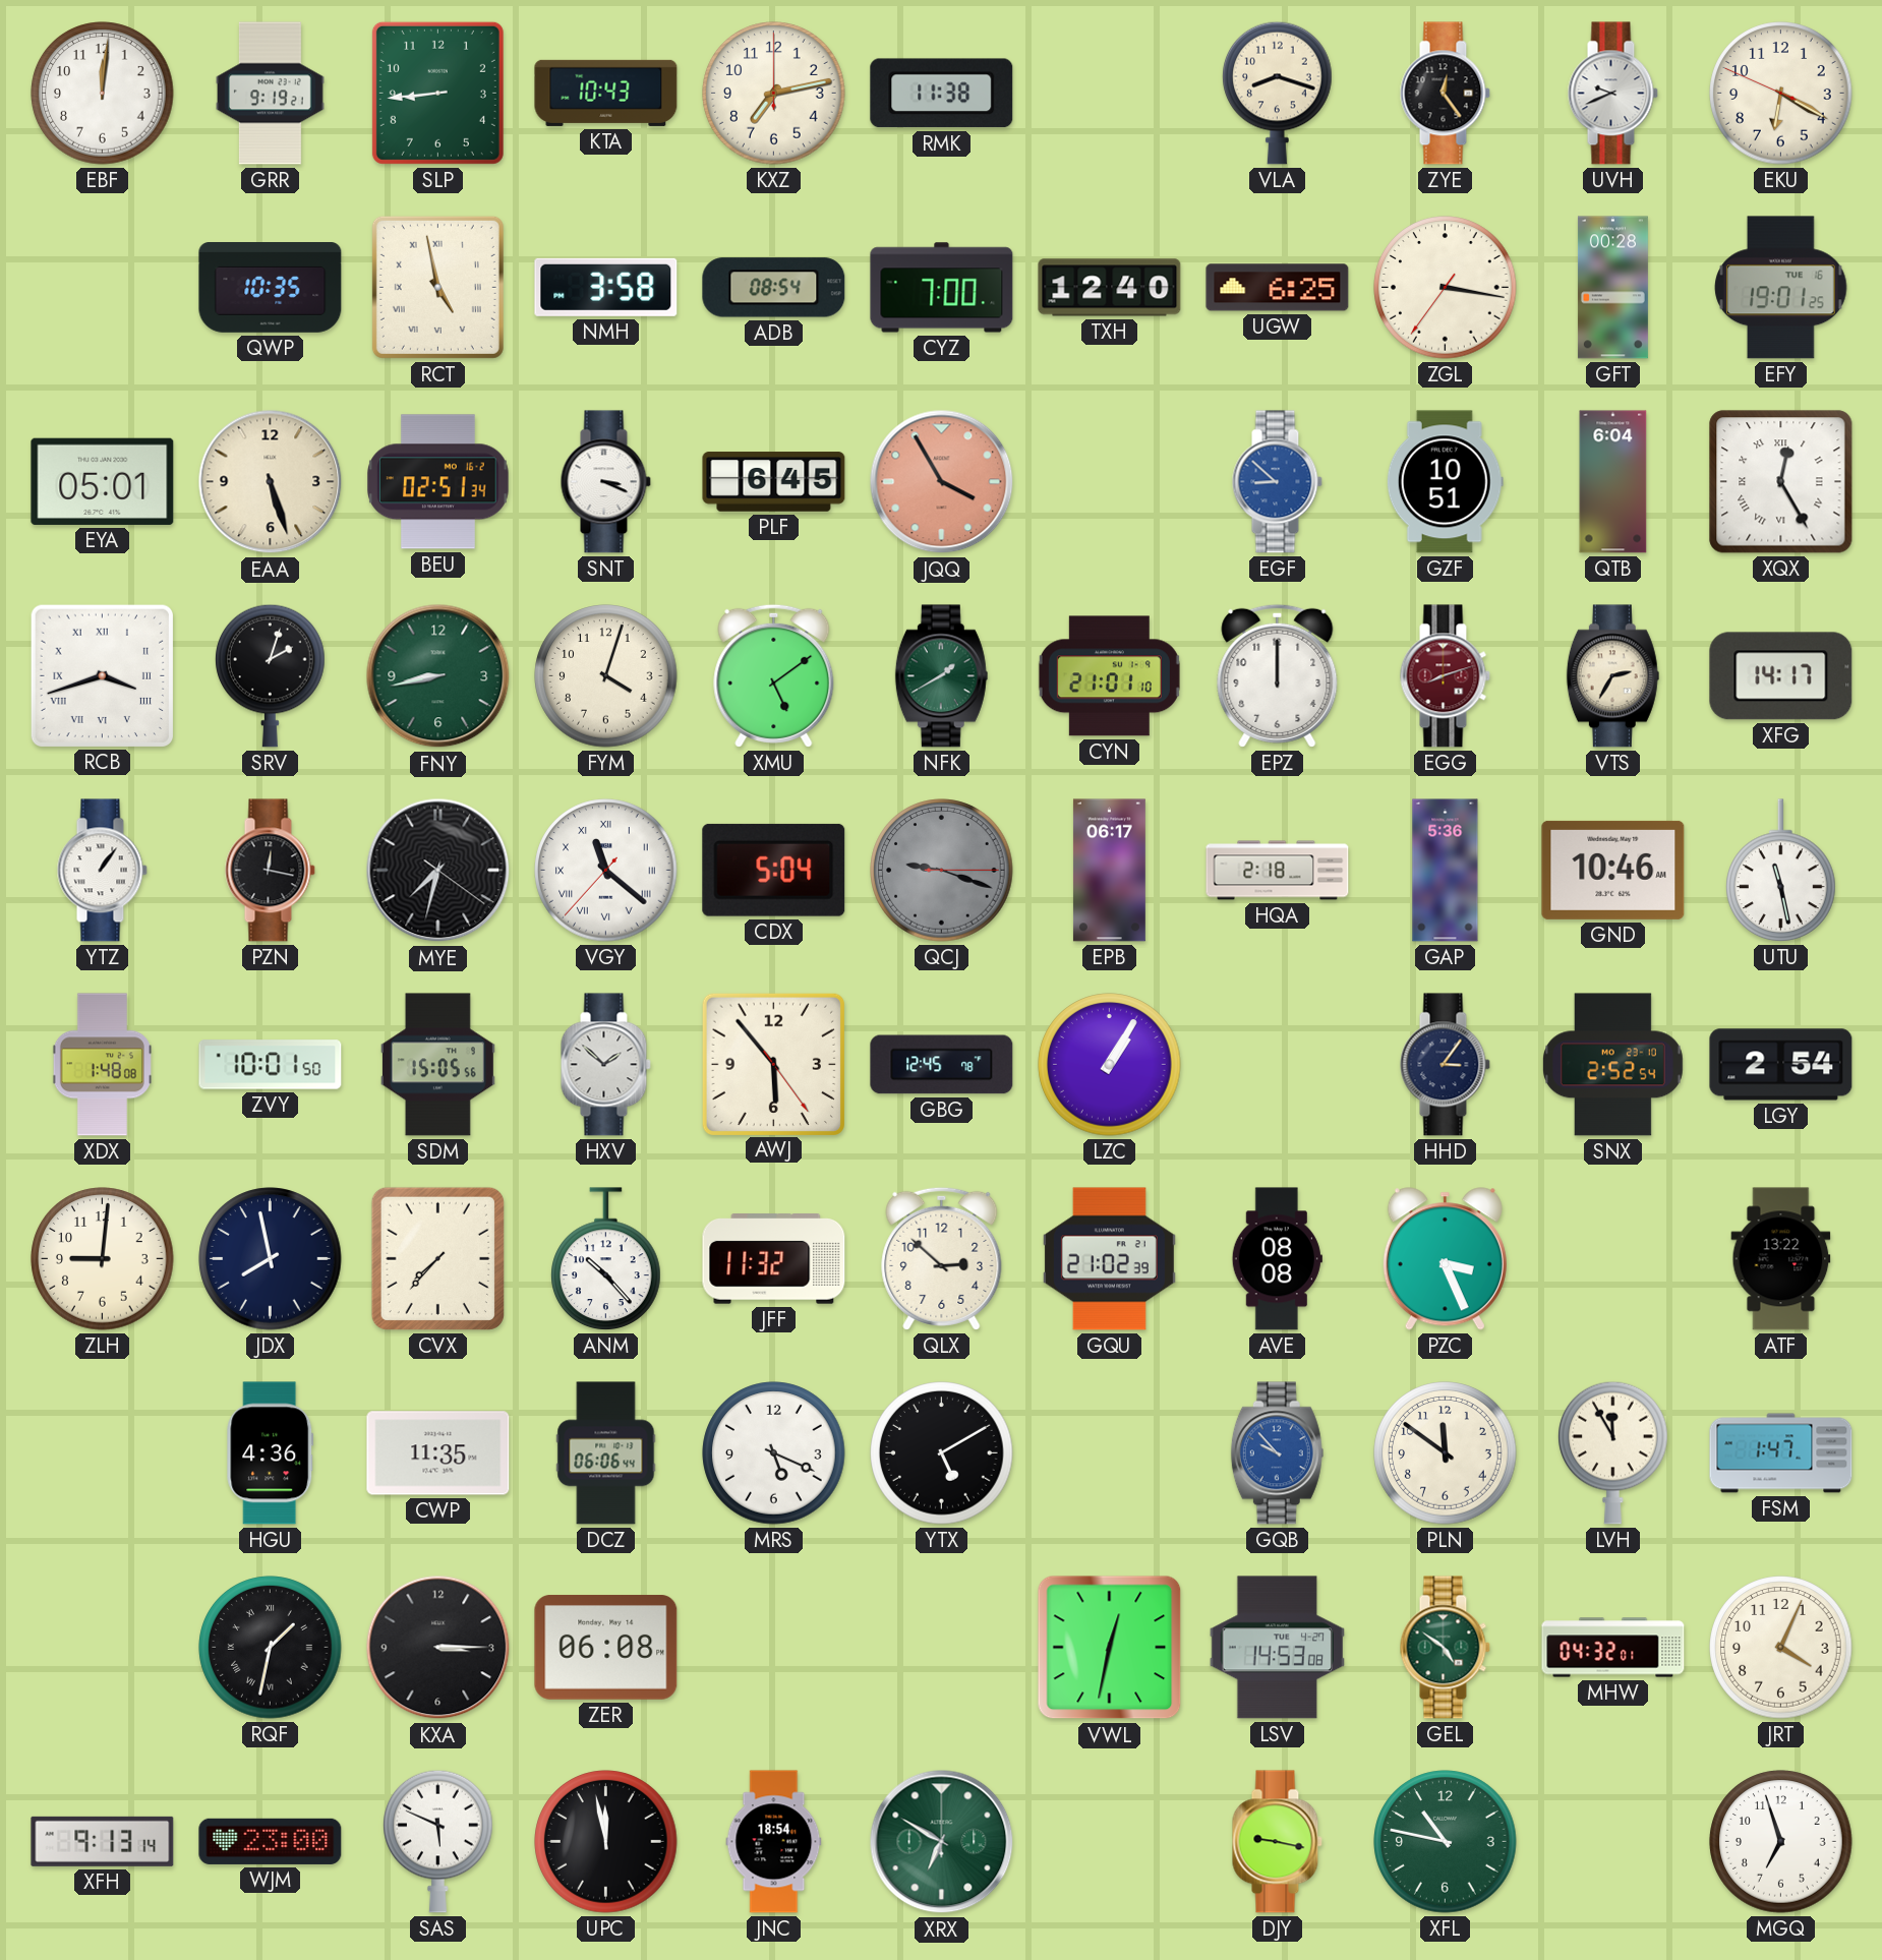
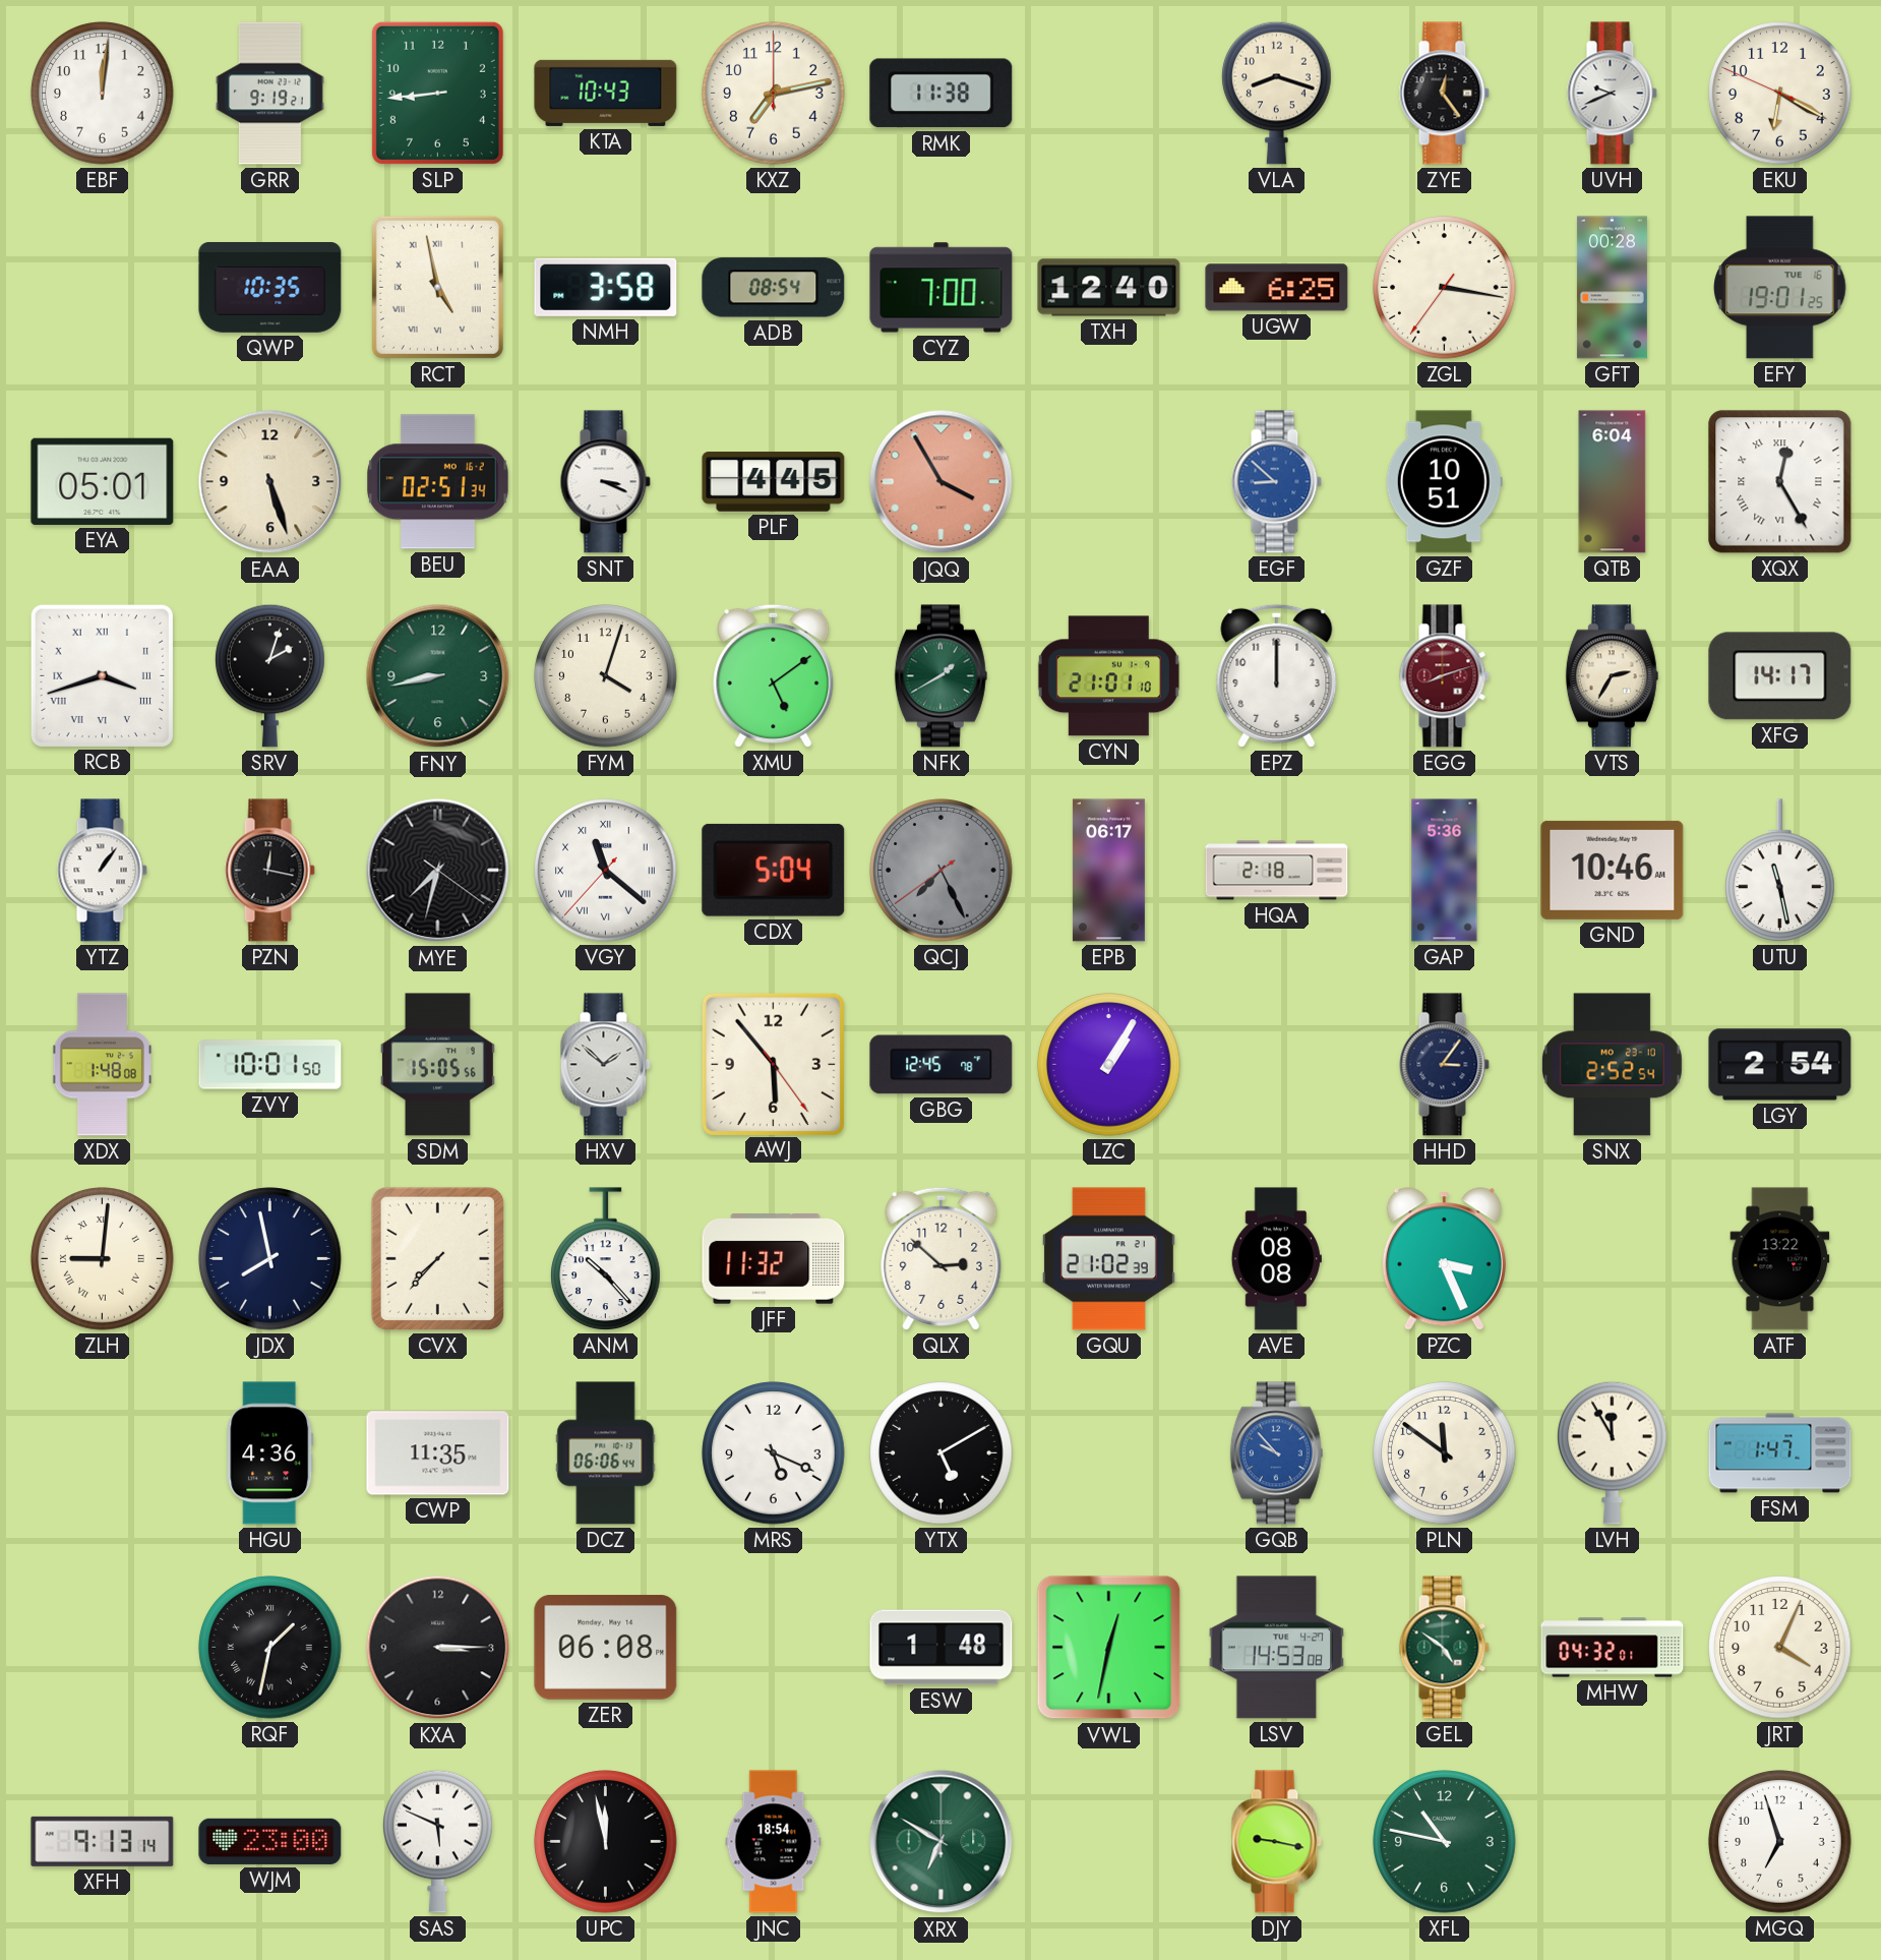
PLF: 6:45 -> 4:45 (774, 482)
QCJ: 9:18 -> 7:25 (942, 871)
ZLH numerals: Arabic -> Roman (103, 1259)
ESW: none -> 1:48 (942, 1648)
